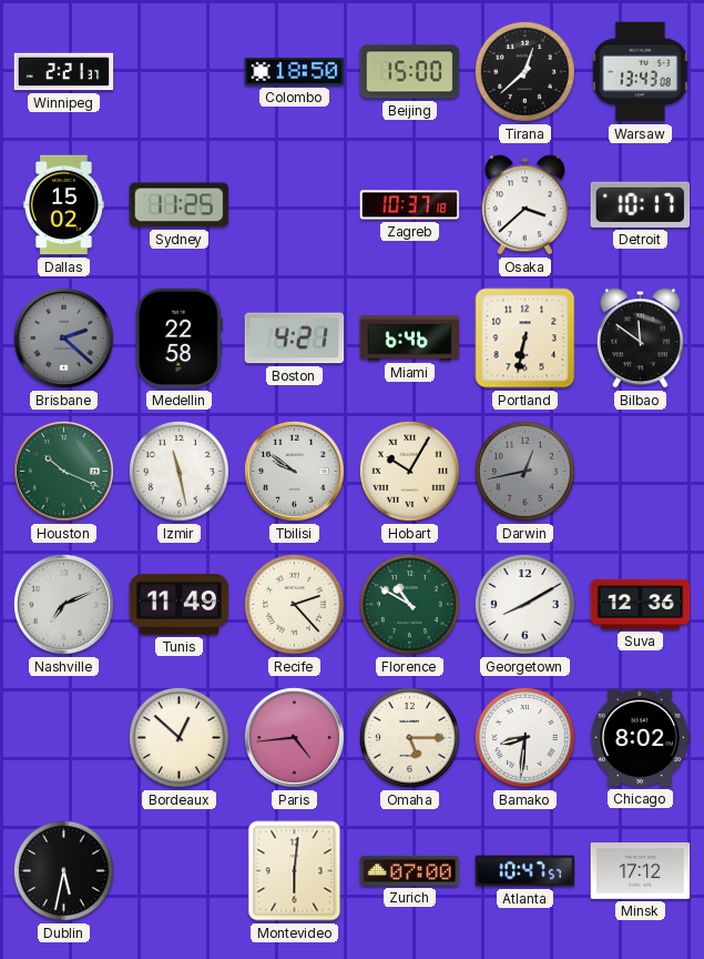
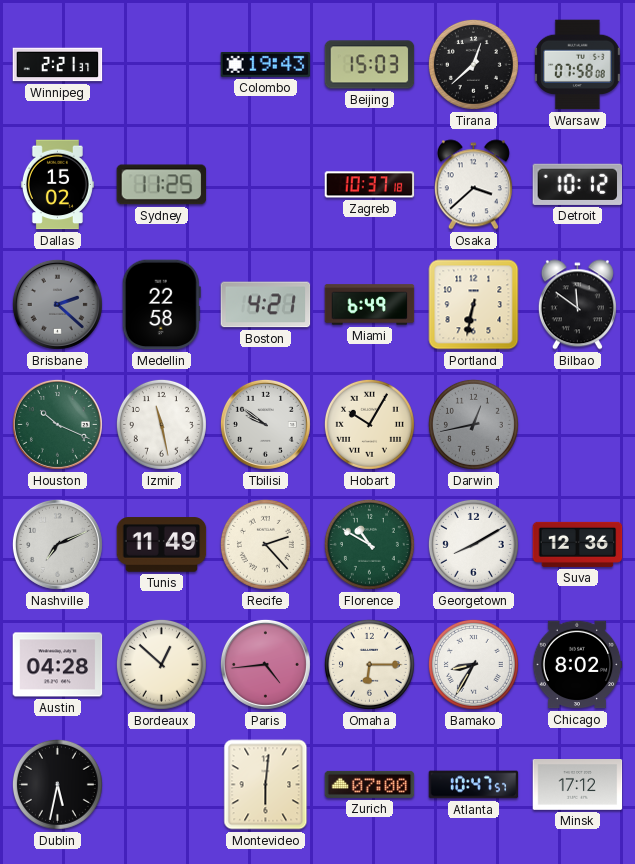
Colombo: 18:50 -> 19:43 (266, 64)
Beijing: 15:00 -> 15:03 (370, 65)
Warsaw: 13:43 -> 07:58 (577, 65)
Detroit: 10:17 -> 10:12 (578, 184)
Miami: 6:46 -> 6:49 (370, 305)
Austin: none -> 04:28 (58, 665)
Omaha: 5:15 -> 6:15 (369, 664)
Bamako: 8:31 -> 8:35 (473, 664)
